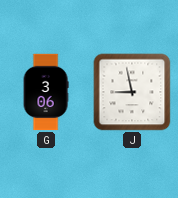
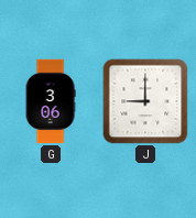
J: 8:58 -> 9:00 (145, 101)
